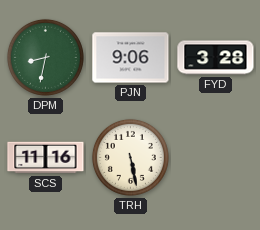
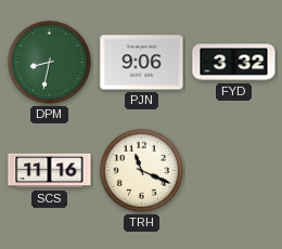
FYD: 3:28 -> 3:32 (234, 63)
TRH: 5:28 -> 11:19 (141, 170)
